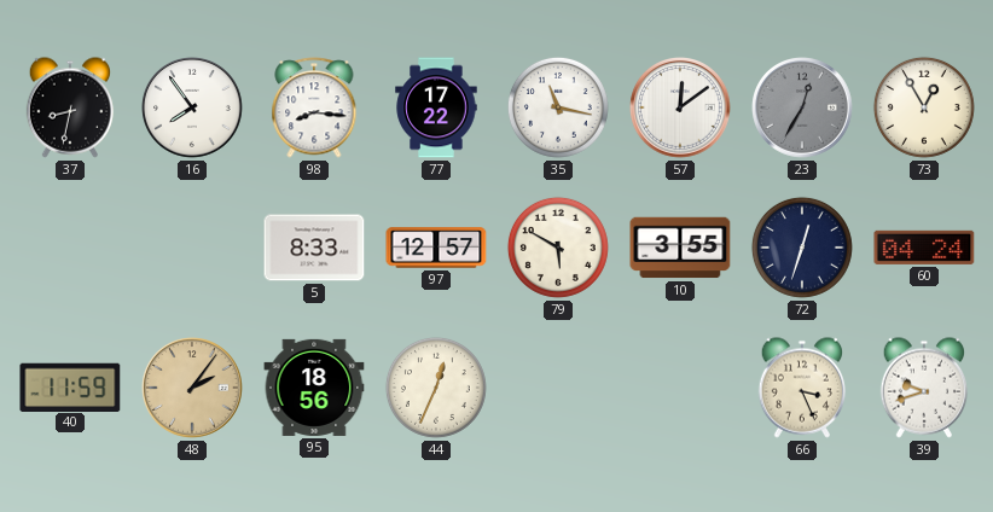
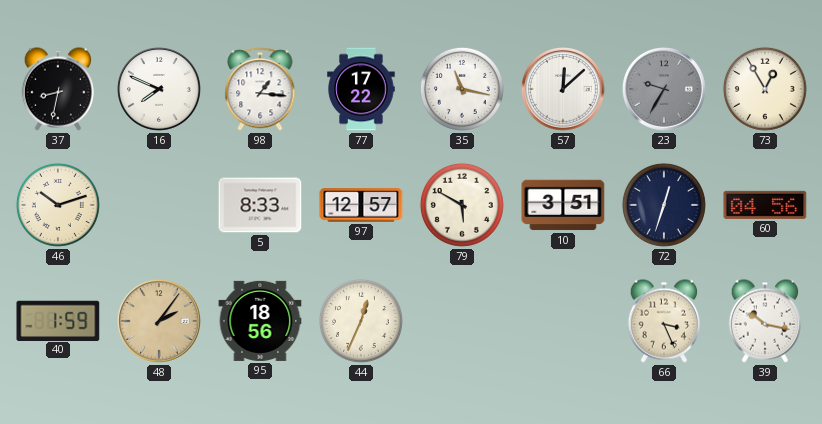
16: 7:54 -> 7:49 (160, 90)
98: 8:16 -> 1:16 (260, 89)
57: 12:09 -> 12:08 (564, 90)
23: 12:35 -> 9:35 (665, 90)
46: none -> 10:12 (58, 205)
10: 3:55 -> 3:51 (563, 205)
60: 04:24 -> 04:56 (765, 205)
40: 11:59 -> 1:59 (58, 320)
39: 9:42 -> 10:17 (765, 321)
